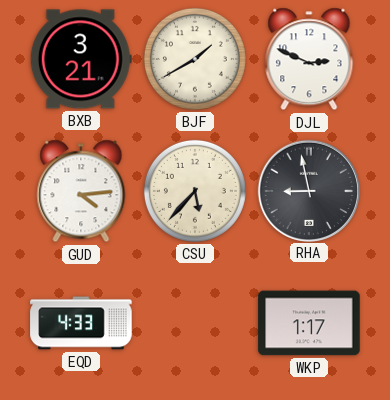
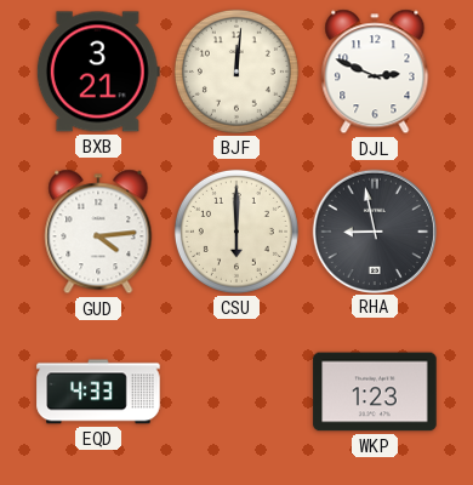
BJF: 1:40 -> 12:01 (236, 72)
CSU: 5:37 -> 6:00 (236, 232)
WKP: 1:17 -> 1:23 (375, 392)
